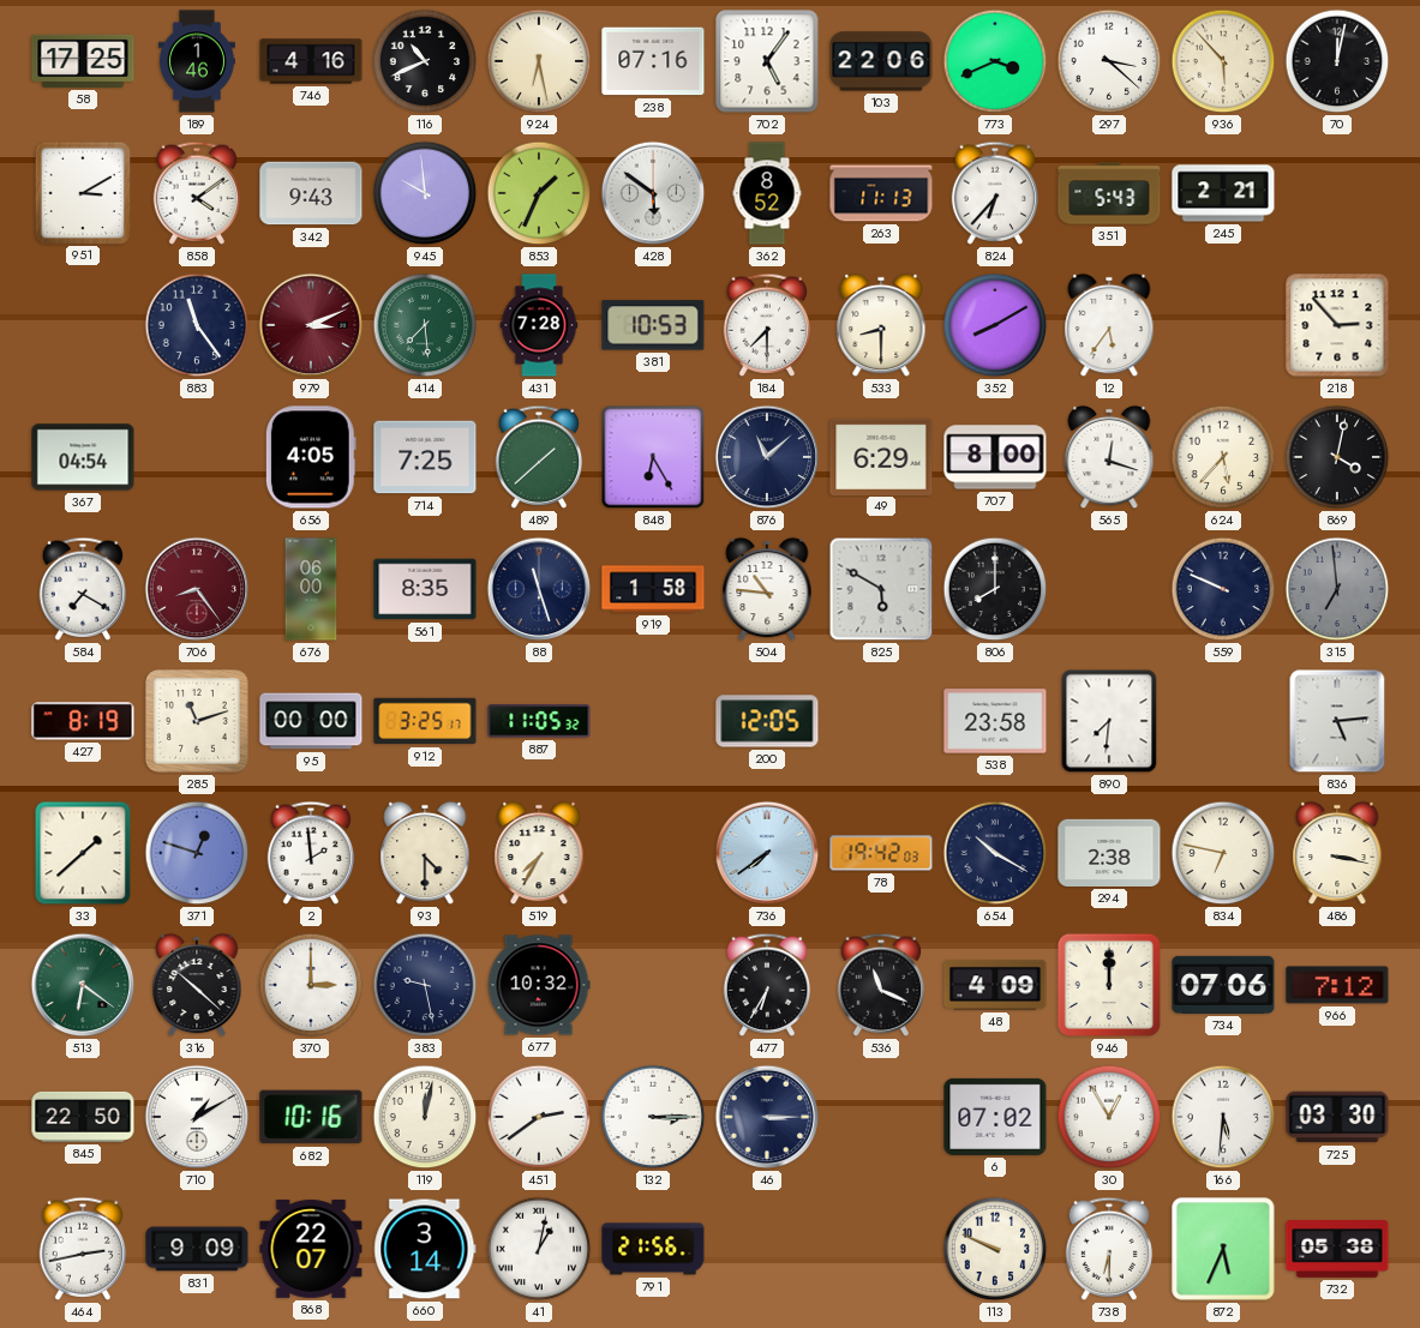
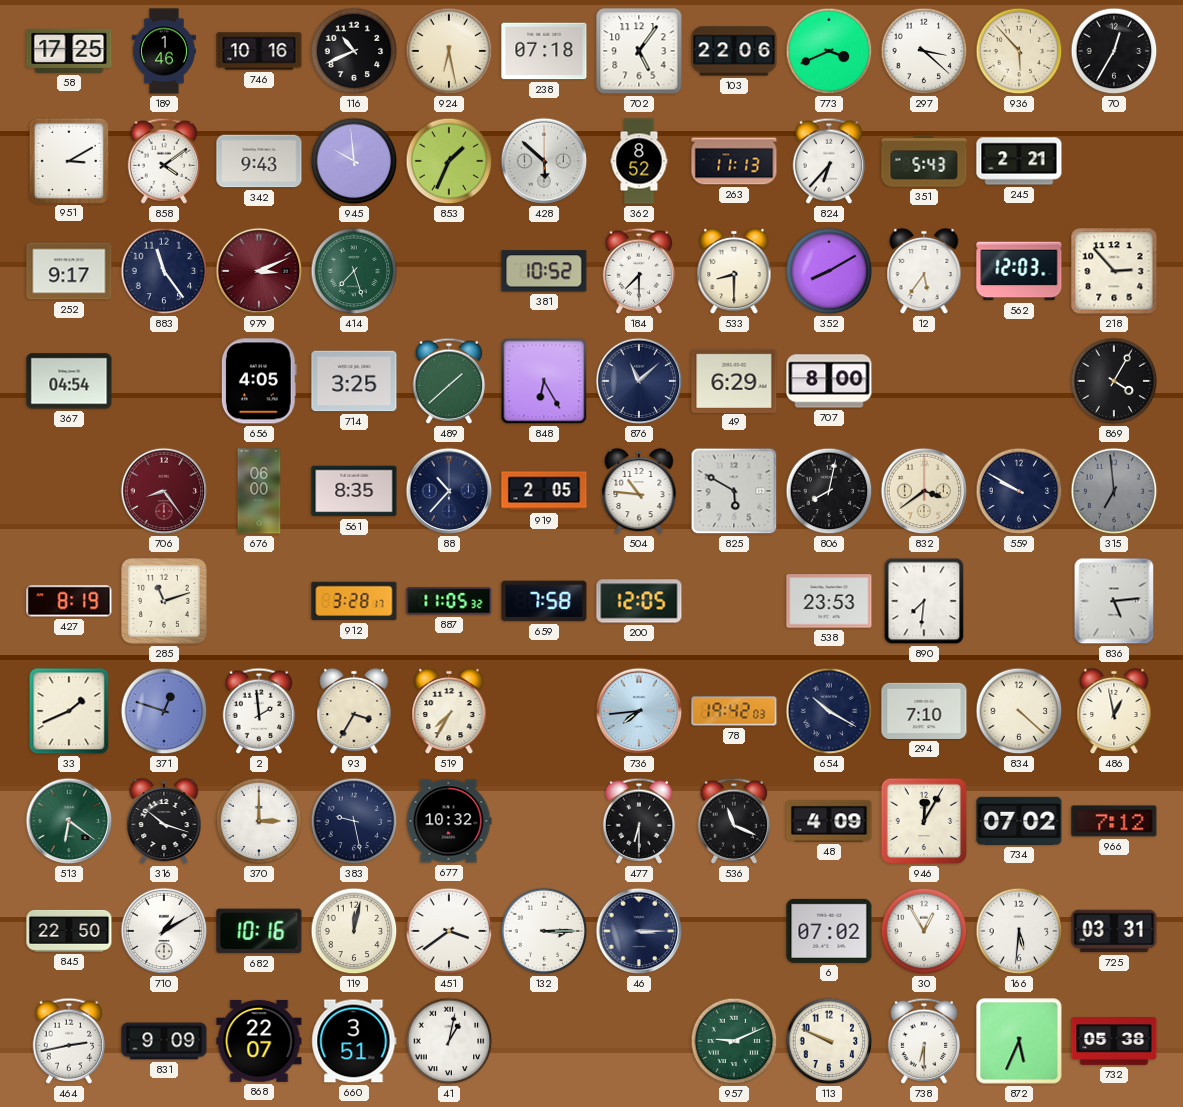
746: 4:16 -> 10:16 (259, 51)
238: 07:16 -> 07:18 (544, 51)
70: 12:02 -> 12:35 (1114, 51)
428: 5:51 -> 5:52 (544, 161)
252: none -> 9:17 (69, 271)
414: 7:29 -> 7:27 (354, 271)
431: 7:28 -> none (539, 325)
381: 10:53 -> 10:52 (544, 271)
562: none -> 12:03 (1019, 271)
714: 7:25 -> 3:25 (354, 381)
565: 12:18 -> none (1109, 457)
624: 5:37 -> none (1223, 457)
869: 4:02 -> 4:05 (1114, 381)
584: 7:20 -> none (83, 589)
88: 11:27 -> 10:37 (449, 491)
919: 1:58 -> 2:05 (544, 491)
806: 8:00 -> 8:02 (829, 491)
832: none -> 3:39 (924, 491)
559: 9:49 -> 9:50 (1019, 491)
95: 00:00 -> none (311, 721)
912: 3:25 -> 3:28 (354, 601)
659: none -> 7:58 (544, 601)
538: 23:58 -> 23:53 (829, 601)
33: 1:38 -> 1:41 (69, 711)
93: 4:30 -> 3:35 (354, 711)
736: 7:39 -> 7:44 (639, 711)
294: 2:38 -> 7:10 (924, 711)
834: 6:47 -> 4:22 (1019, 711)
486: 3:17 -> 12:58 (1114, 711)
316: 10:22 -> 10:18 (164, 821)
477: 6:35 -> 6:30 (639, 821)
946: 12:00 -> 12:05 (924, 821)
734: 07:06 -> 07:02 (1019, 821)
451: 2:39 -> 3:39 (449, 931)
725: 03:30 -> 03:31 (1114, 931)
660: 3:14 -> 3:51 (354, 1041)
791: 21:56 -> none (653, 1249)
957: none -> 9:11 (734, 1041)
